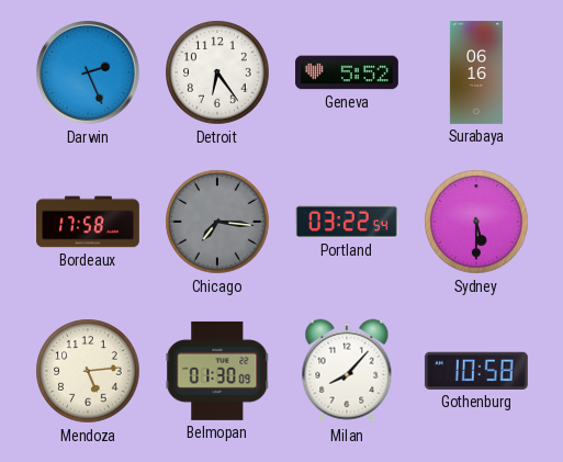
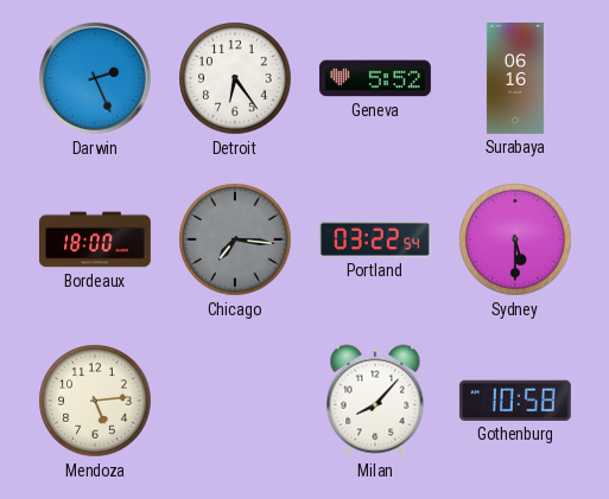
Bordeaux: 17:58 -> 18:00 (96, 239)
Belmopan: 01:30 -> none (217, 371)
